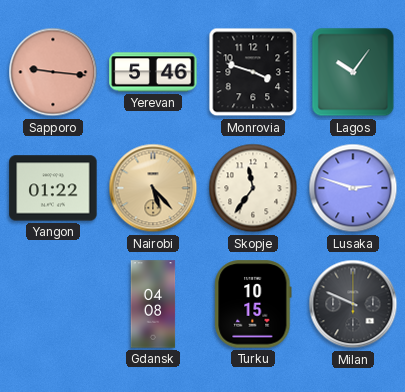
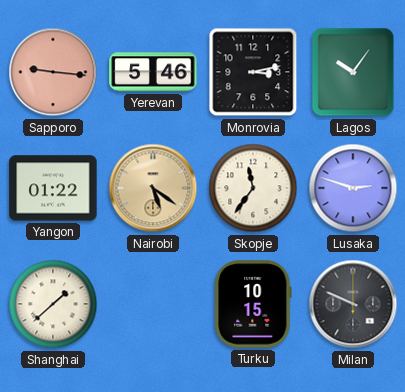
Monrovia: 3:48 -> 3:13 (253, 72)
Nairobi: 5:23 -> 5:21 (153, 188)
Shanghai: none -> 1:38 (53, 304)
Gdansk: 04:08 -> none (153, 304)
